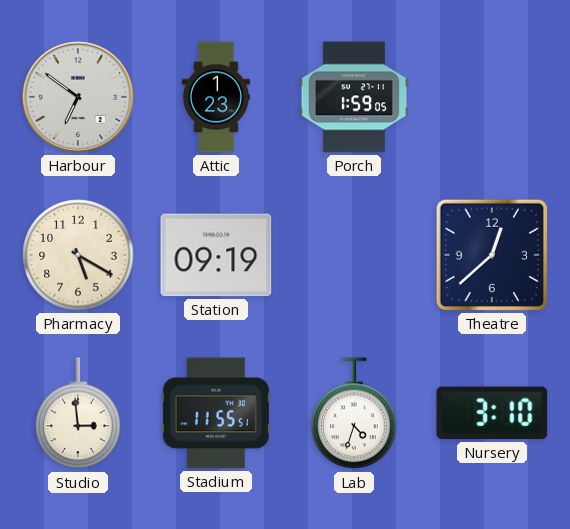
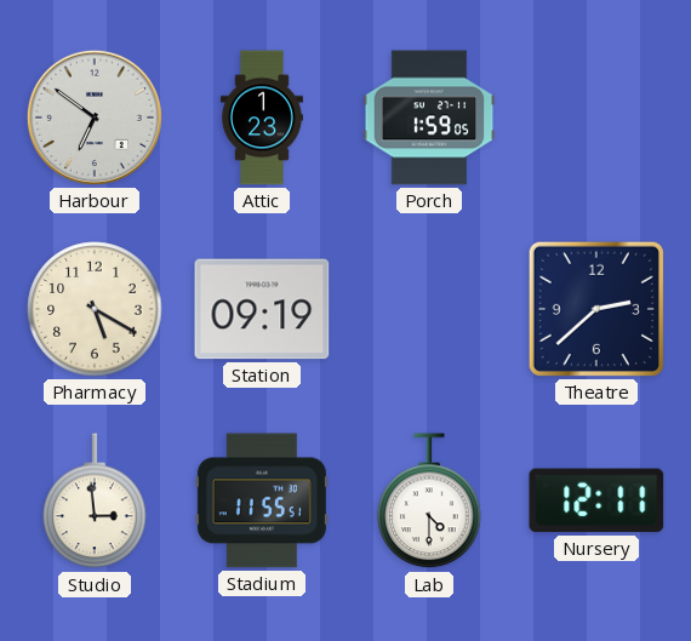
Theatre: 12:38 -> 2:38 (596, 309)
Lab: 4:33 -> 4:30 (429, 502)
Nursery: 3:10 -> 12:11 (596, 500)
